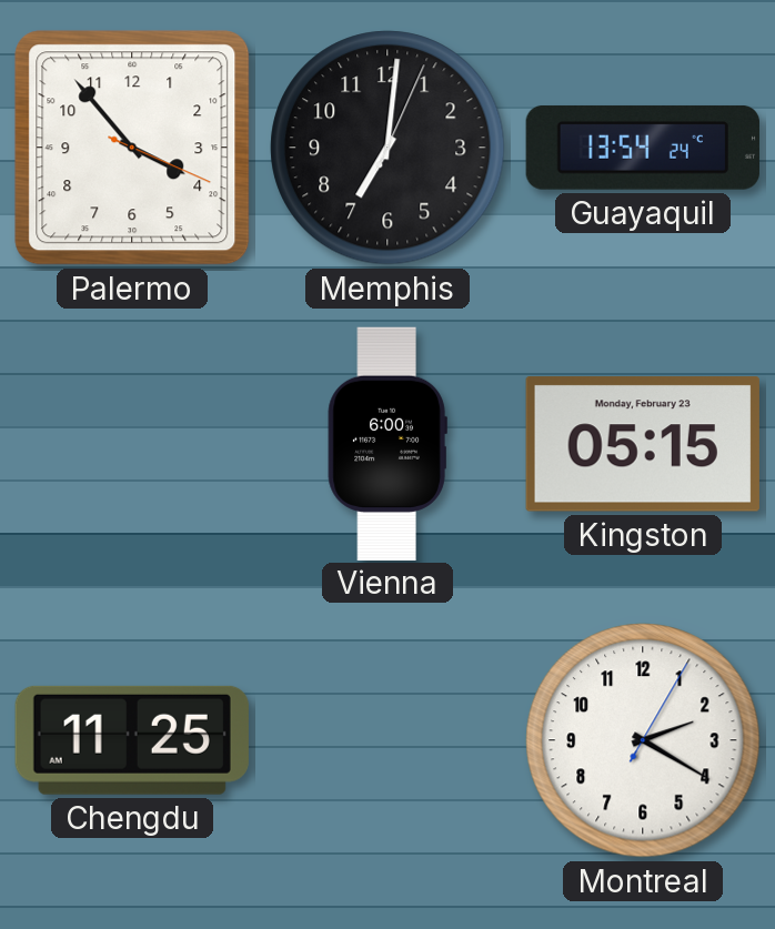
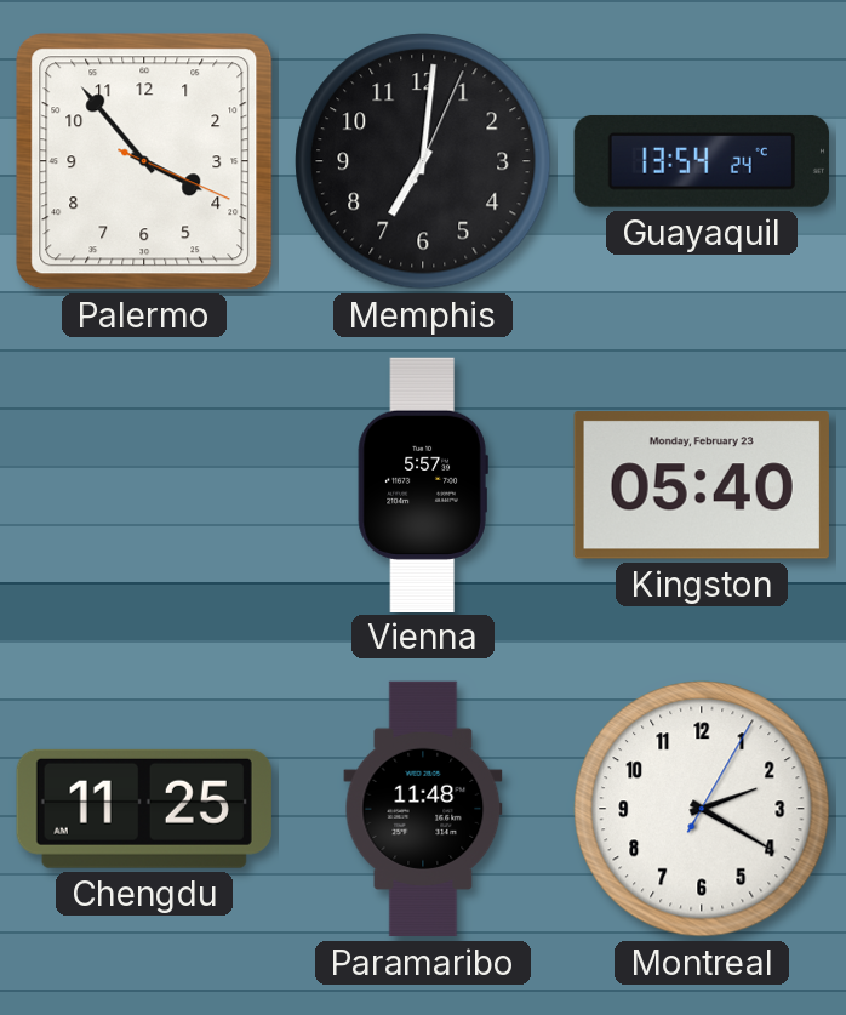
Vienna: 6:00 -> 5:57 (423, 484)
Kingston: 05:15 -> 05:40 (702, 485)
Paramaribo: none -> 11:48 (423, 809)
